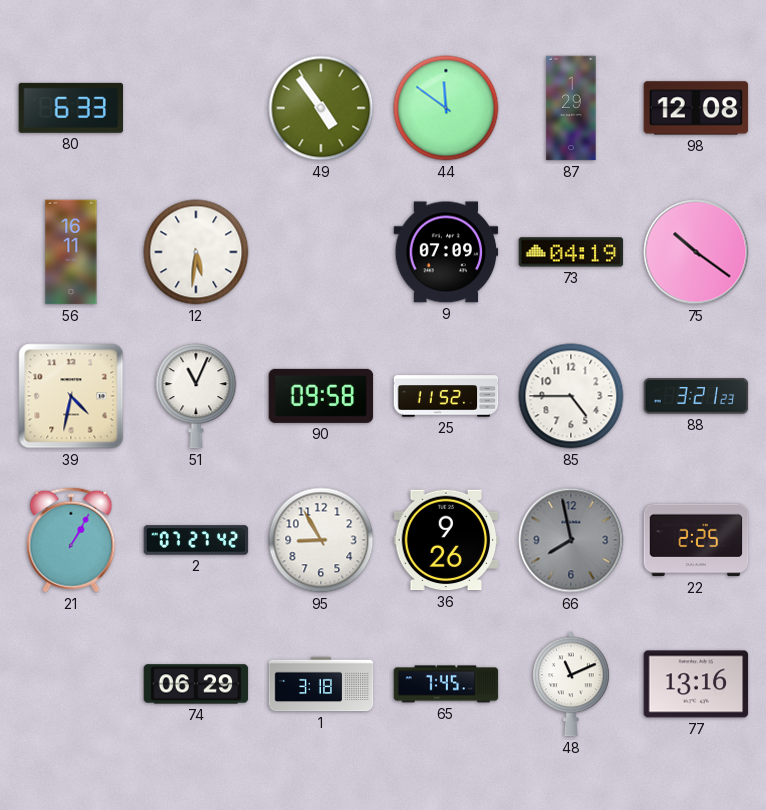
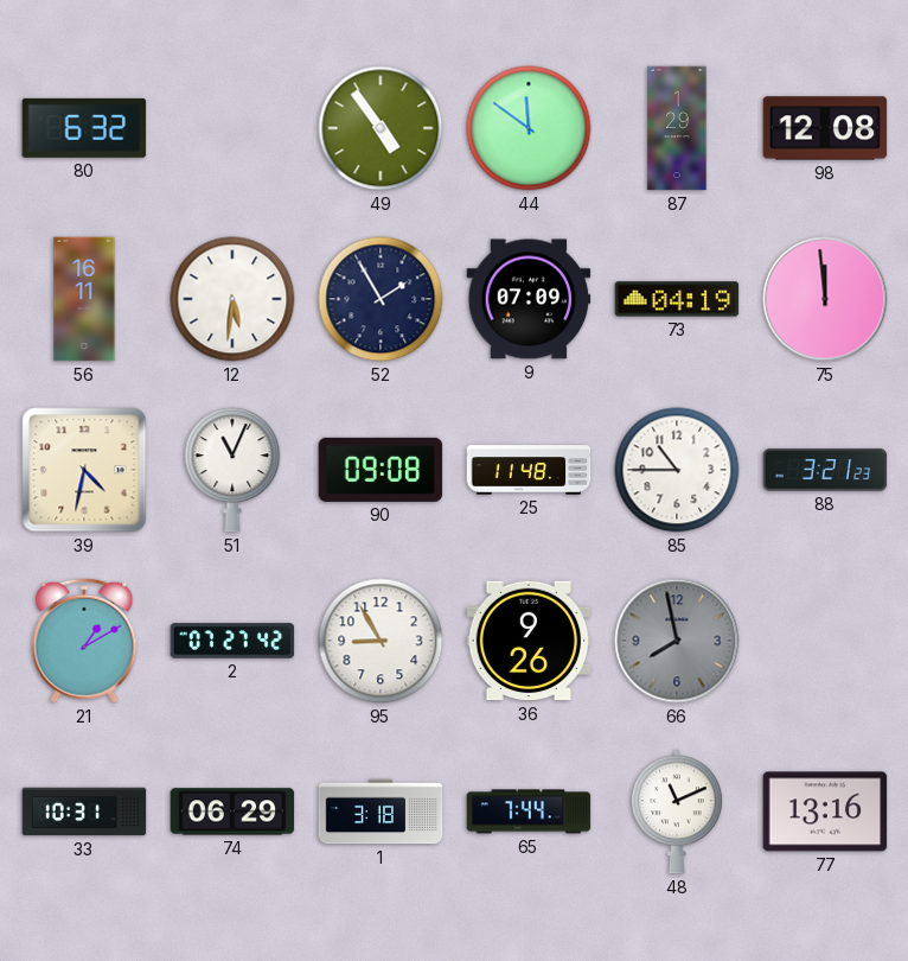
80: 6:33 -> 6:32 (84, 128)
52: none -> 1:55 (381, 299)
75: 10:21 -> 11:59 (825, 299)
90: 09:58 -> 09:08 (381, 470)
25: 11:52 -> 11:48 (529, 470)
85: 4:45 -> 10:45 (677, 470)
21: 1:05 -> 1:10 (84, 641)
22: 2:25 -> none (696, 540)
33: none -> 10:31 (84, 812)
65: 7:45 -> 7:44 (529, 812)
